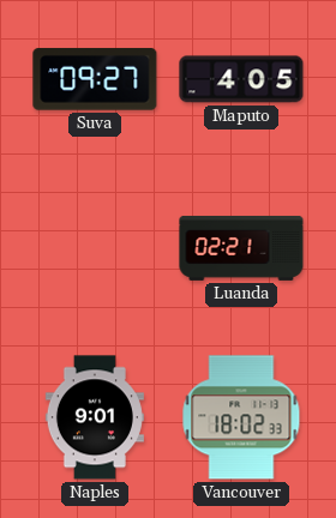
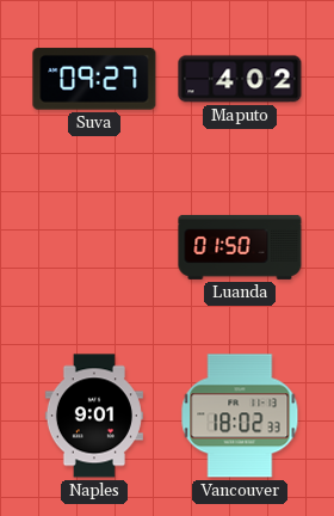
Maputo: 4:05 -> 4:02 (240, 79)
Luanda: 02:21 -> 01:50 (240, 247)
